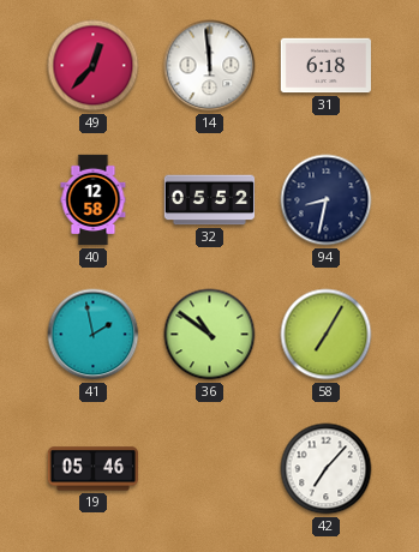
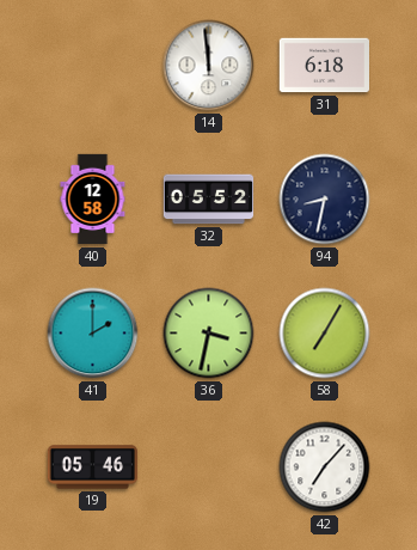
49: 12:37 -> none (94, 66)
41: 1:58 -> 2:00 (93, 334)
36: 10:51 -> 3:32 (209, 334)
